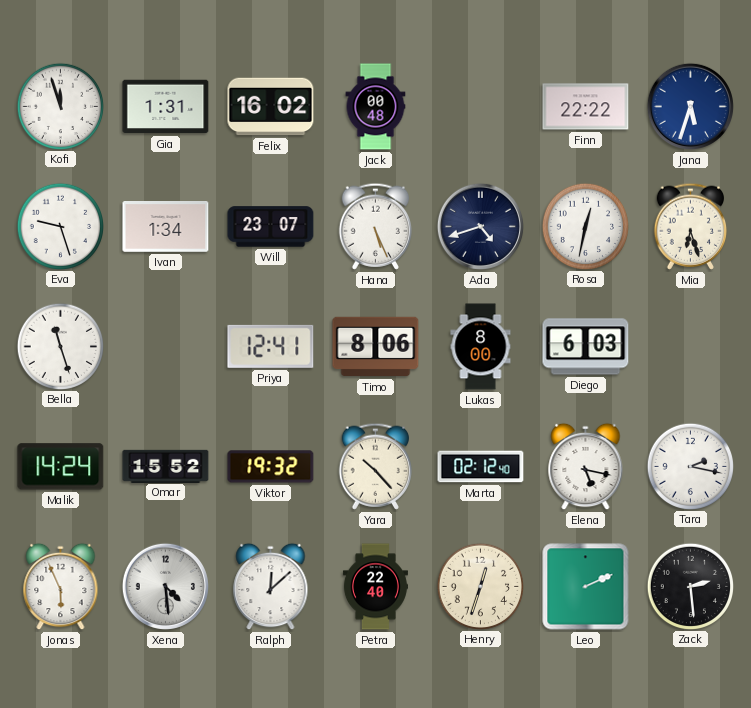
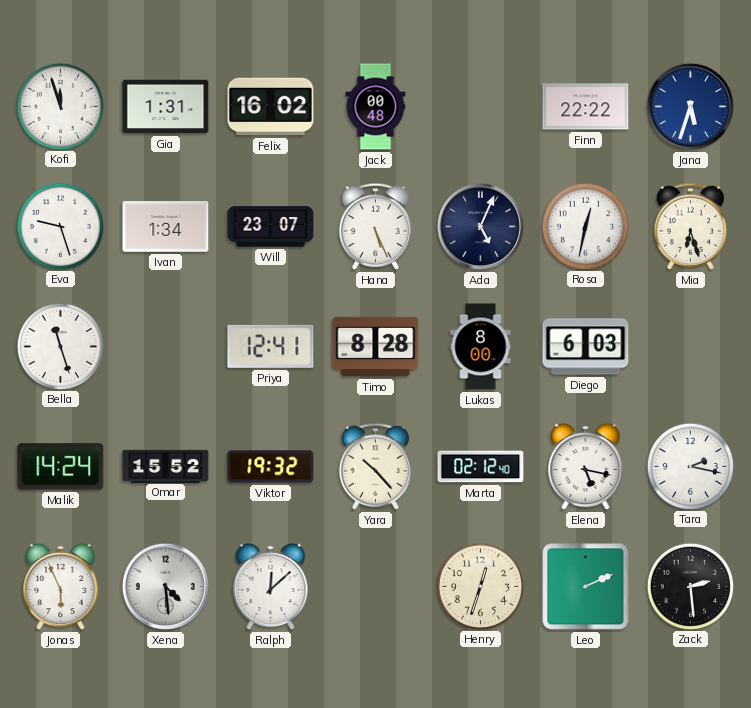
Ada: 4:42 -> 5:04 (480, 226)
Timo: 8:06 -> 8:28 (376, 347)
Petra: 22:40 -> none (375, 587)
